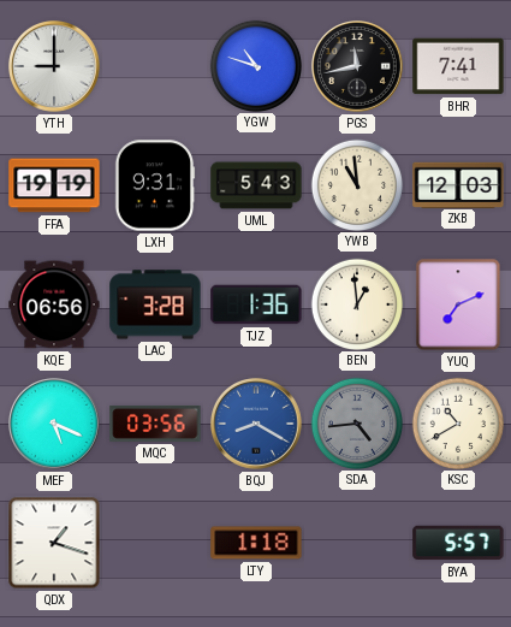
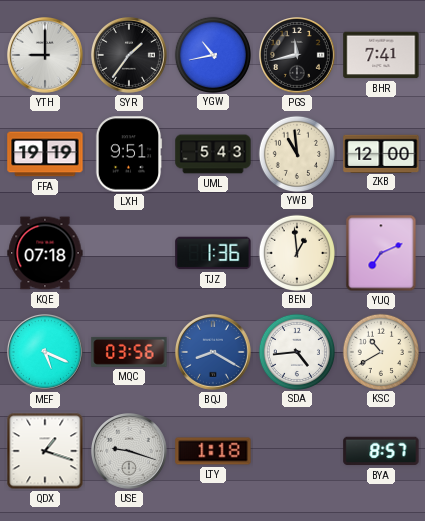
SYR: none -> 1:36 (130, 56)
YGW: 10:48 -> 10:43 (212, 54)
LXH: 9:31 -> 9:51 (129, 154)
ZKB: 12:03 -> 12:00 (381, 153)
KQE: 06:56 -> 07:18 (45, 253)
LAC: 3:28 -> none (155, 304)
SDA dial: grey -> white (296, 351)
USE: none -> 9:18 (130, 452)
BYA: 5:57 -> 8:57 (381, 451)
